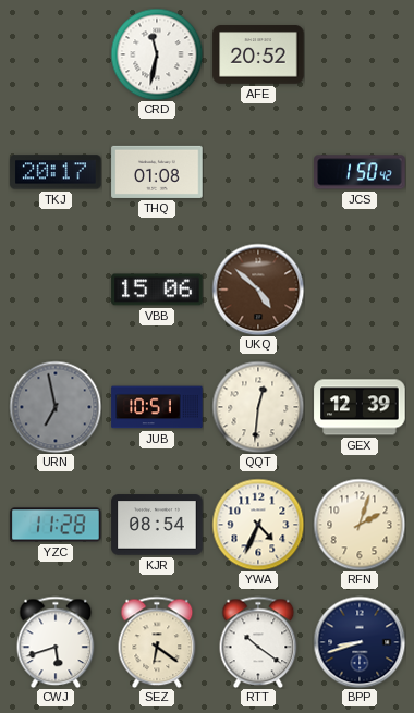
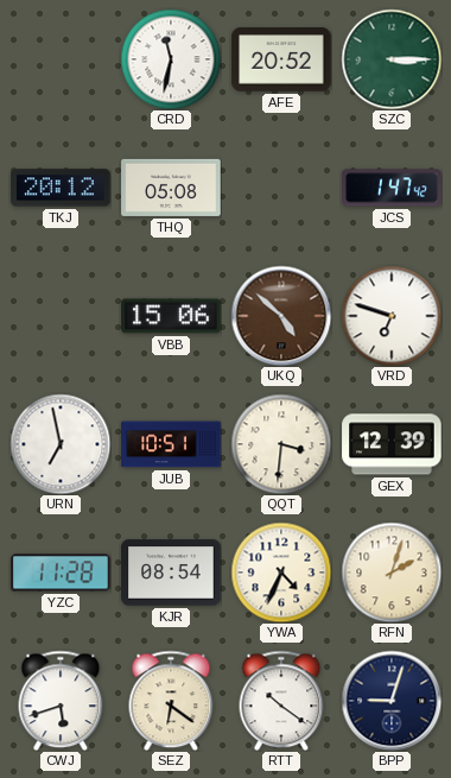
SZC: none -> 3:15 (392, 59)
TKJ: 20:17 -> 20:12 (61, 188)
THQ: 01:08 -> 05:08 (171, 188)
JCS: 1:50 -> 1:47 (392, 188)
VRD: none -> 6:48 (392, 316)
URN dial: grey -> white (61, 444)
QQT: 12:31 -> 3:31 (281, 444)
BPP: 8:42 -> 9:03 (392, 701)
